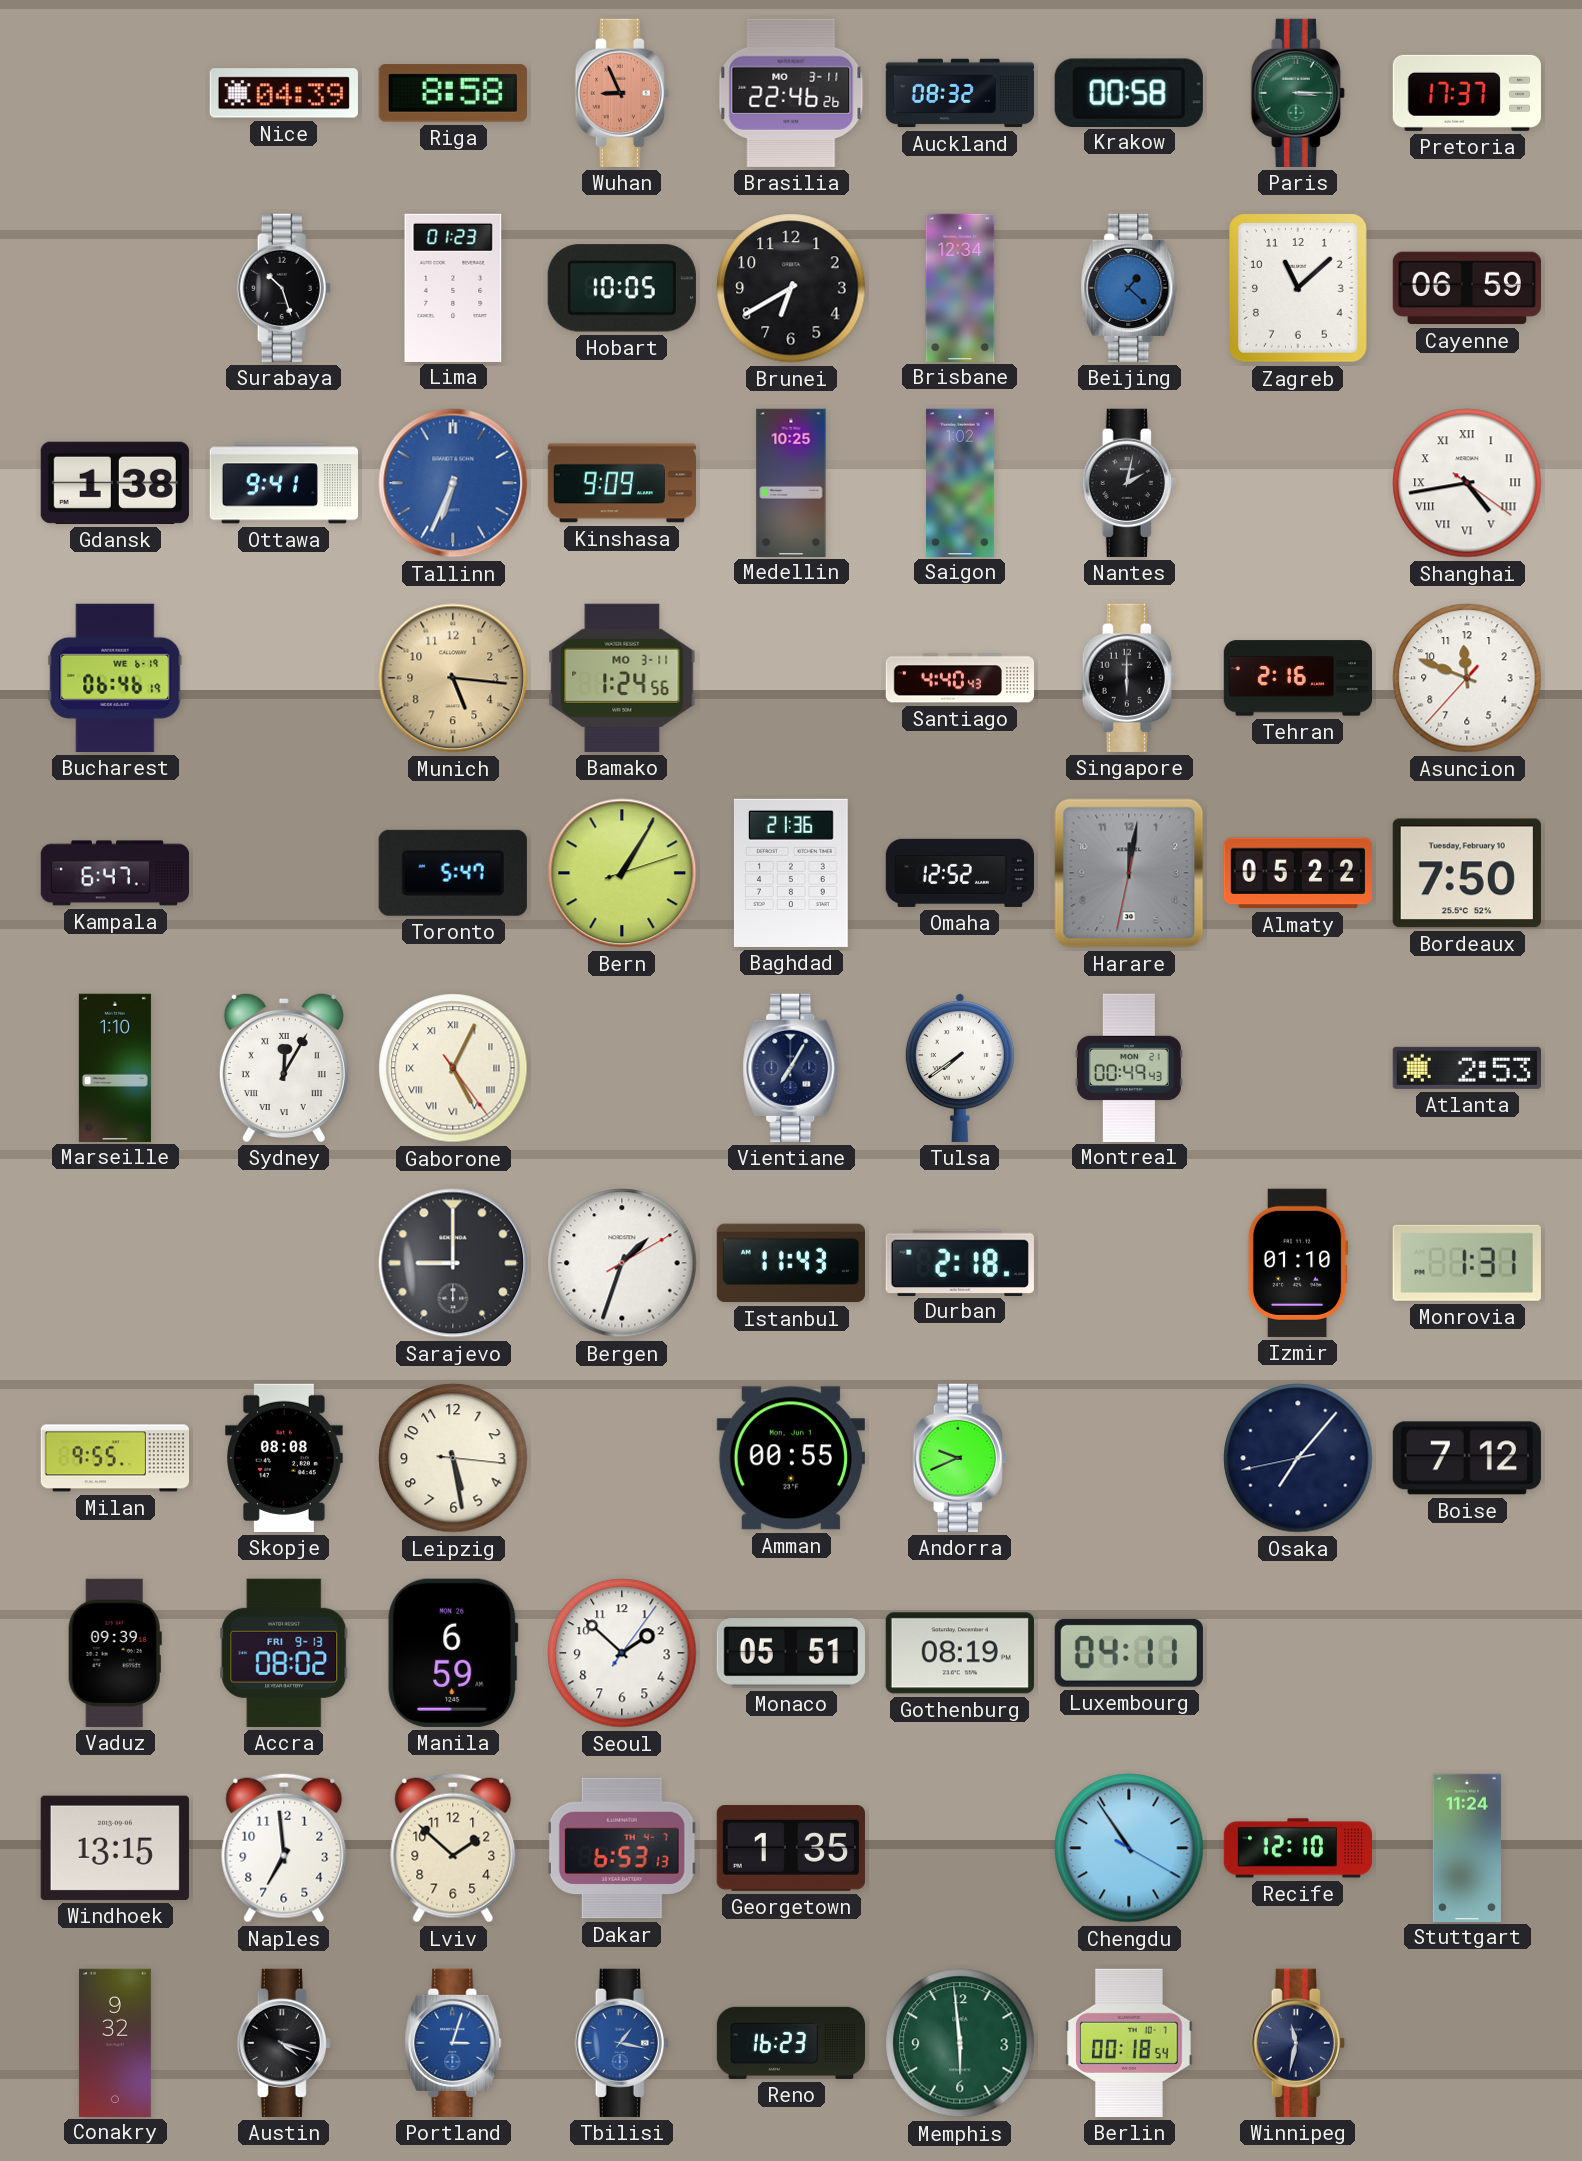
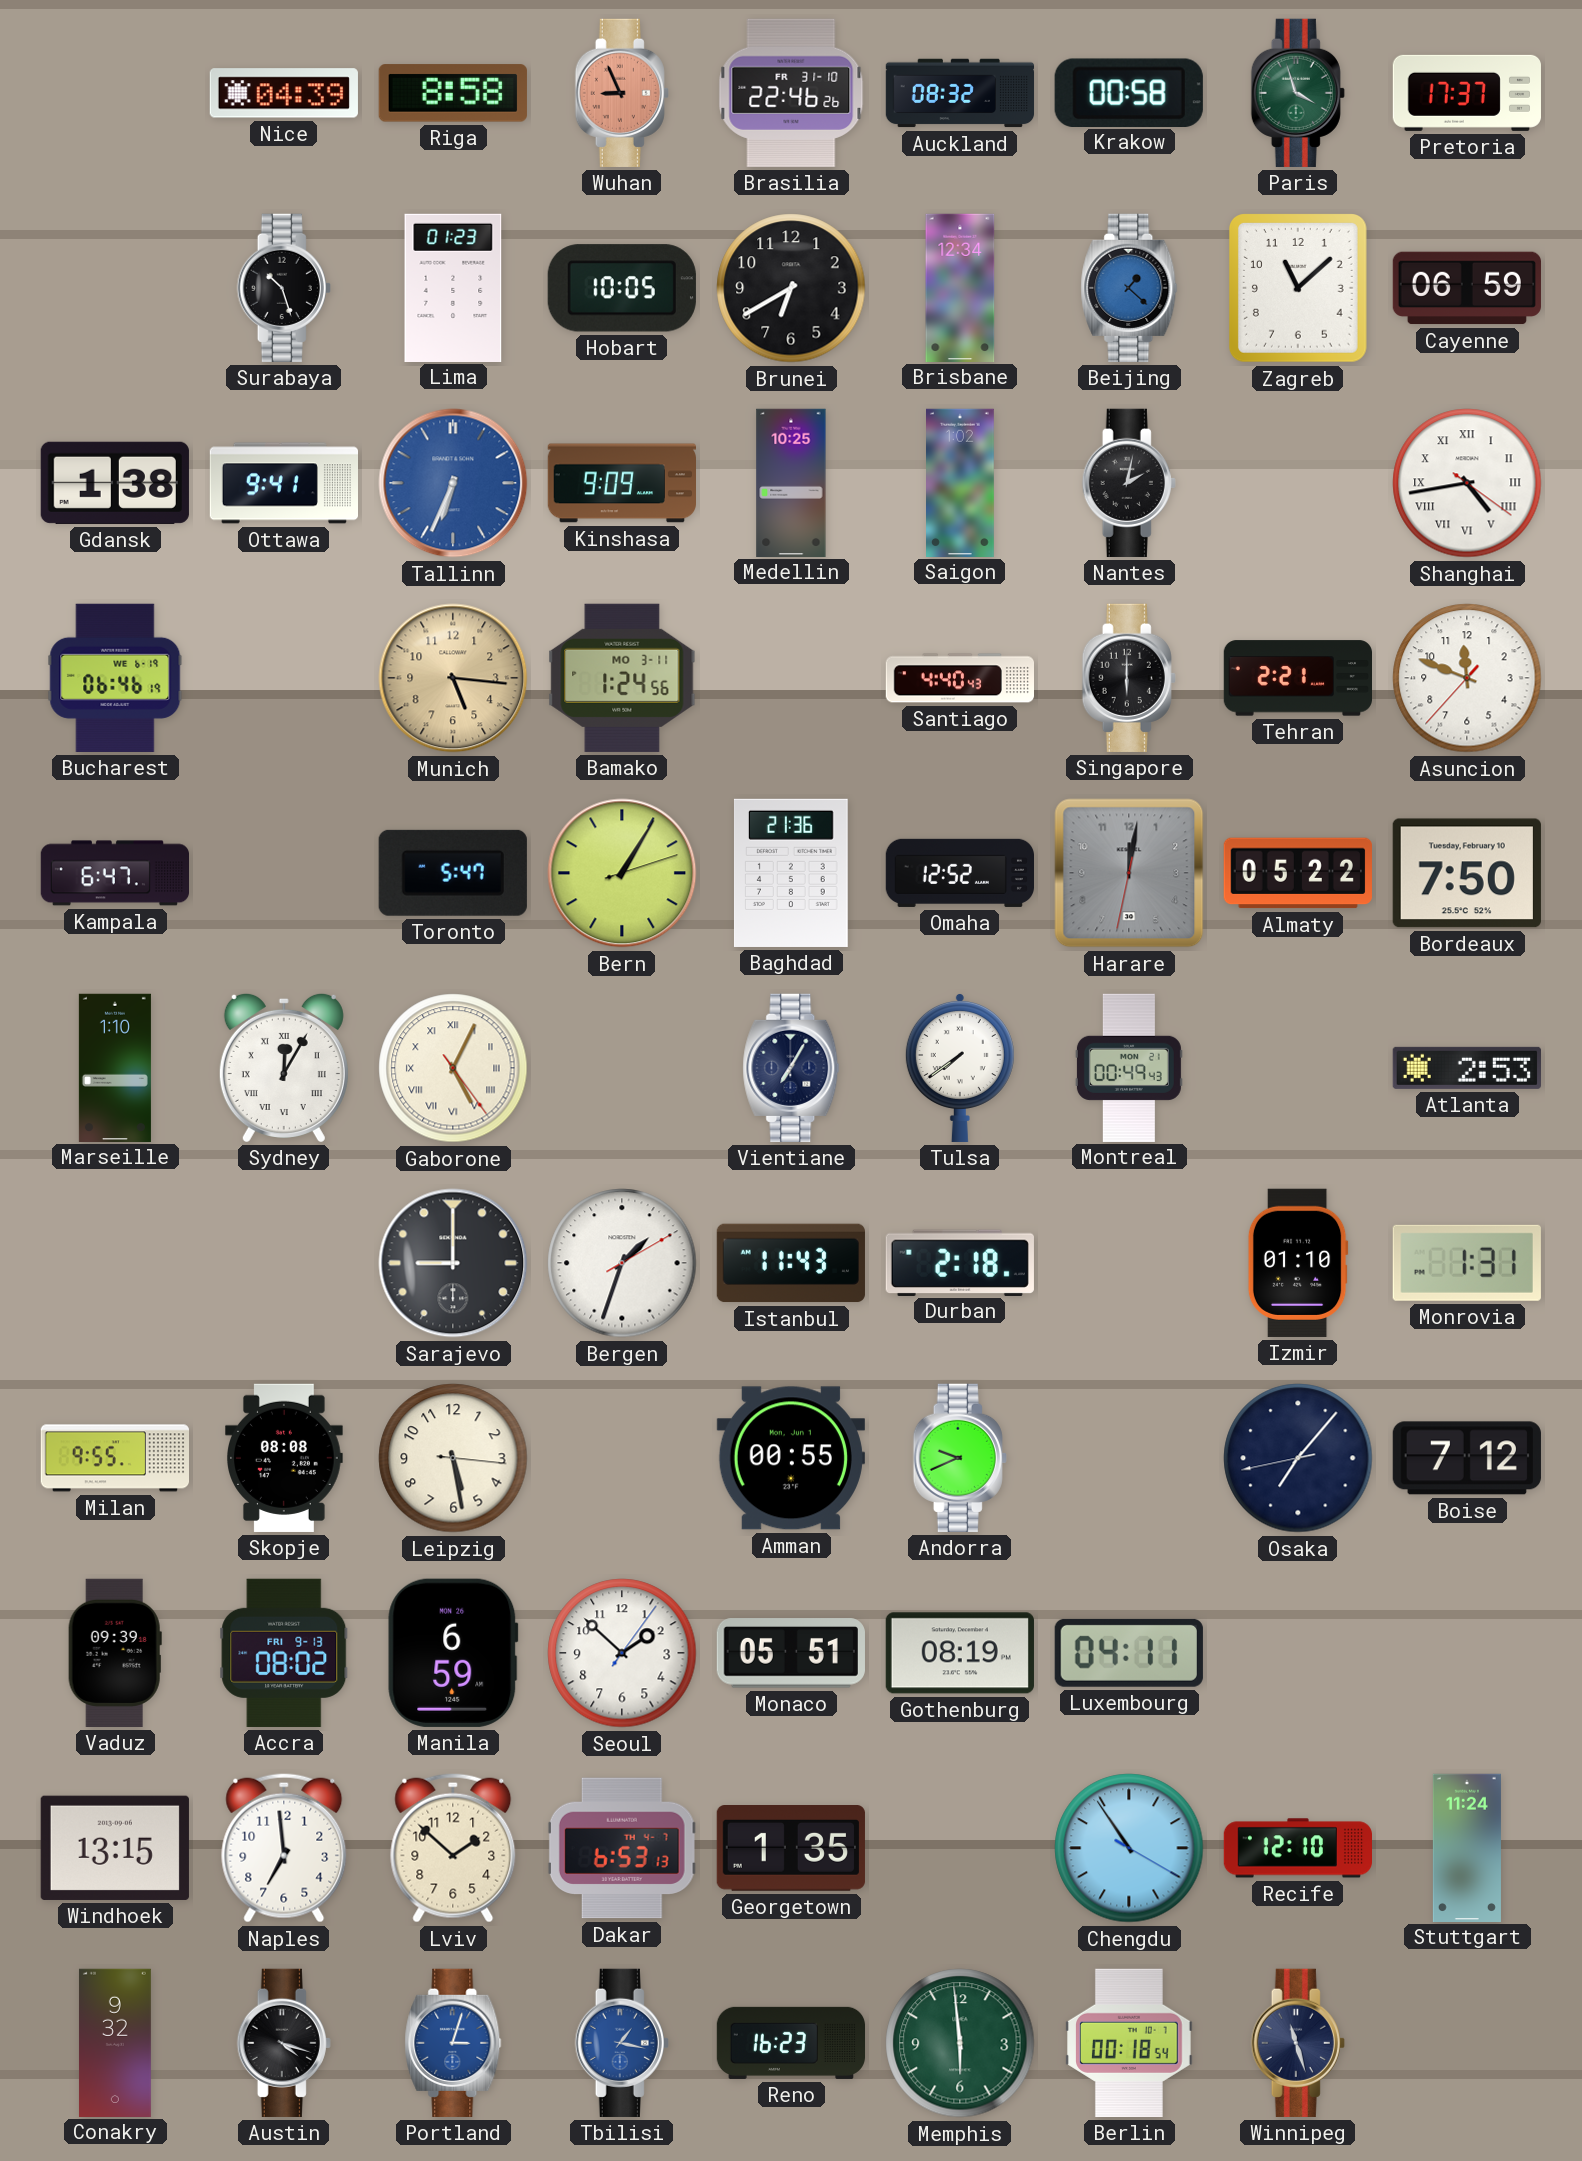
Brasilia date: MO 3-11 -> FR 31-10 (791, 93)
Paris: 3:15 -> 3:57 (1298, 93)
Tehran: 2:16 -> 2:21 (1297, 678)
Winnipeg: 11:32 -> 11:27 (1298, 2043)
